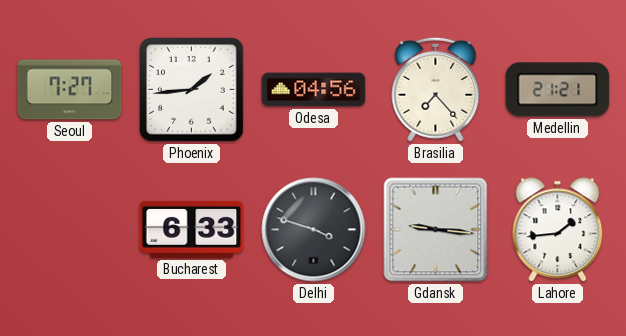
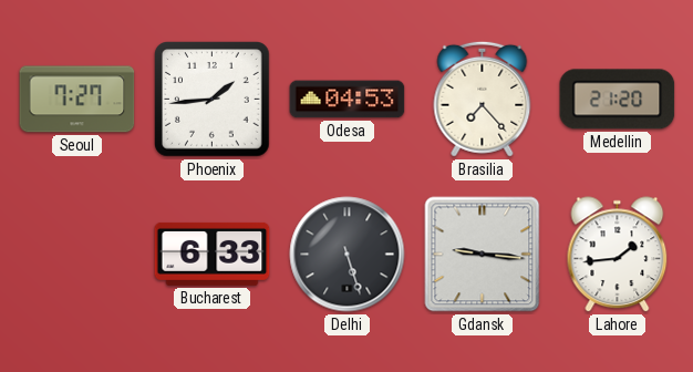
Odesa: 04:56 -> 04:53 (348, 100)
Medellin: 21:21 -> 21:20 (618, 100)
Delhi: 3:48 -> 5:27 (348, 255)
